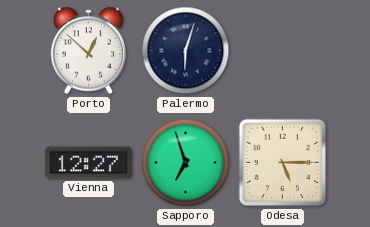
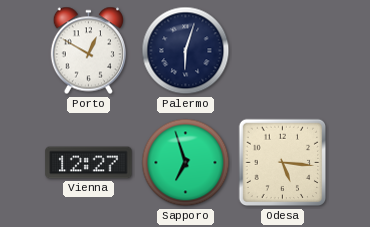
Porto: 12:52 -> 12:50 (88, 51)
Odesa: 5:15 -> 5:16 (283, 163)
